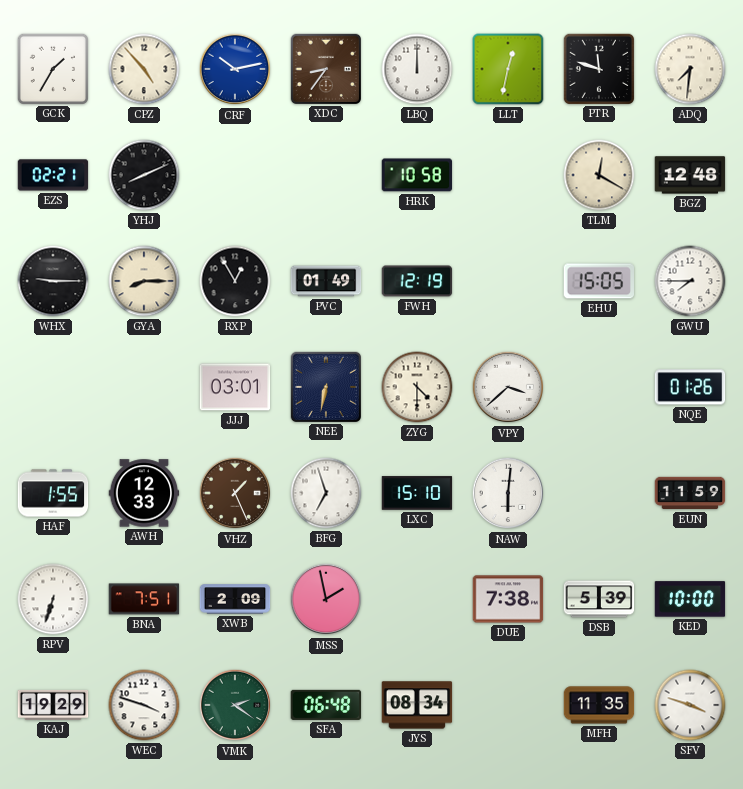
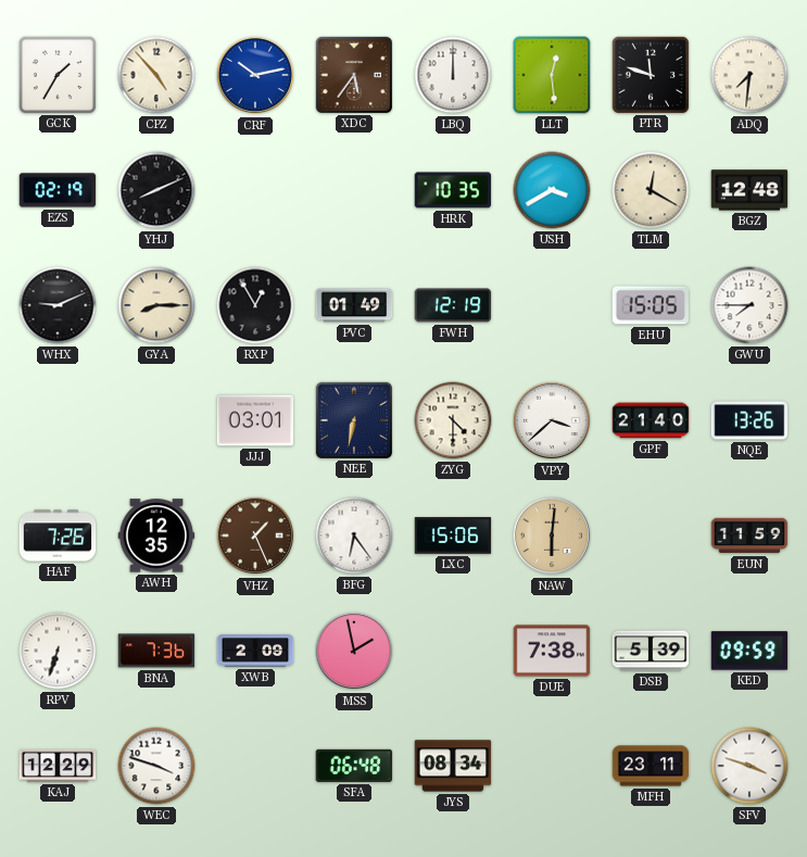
XDC: 8:36 -> 5:36 (353, 74)
LLT: 12:32 -> 12:29 (552, 75)
EZS: 02:21 -> 02:19 (58, 190)
HRK: 10:58 -> 10:35 (453, 190)
USH: none -> 3:40 (552, 190)
WHX: 9:15 -> 9:11 (58, 305)
GPF: none -> 21:40 (651, 420)
NQE: 01:26 -> 13:26 (749, 420)
HAF: 1:55 -> 7:26 (58, 535)
AWH: 12:33 -> 12:35 (156, 535)
BFG: 6:57 -> 6:24 (354, 535)
LXC: 15:10 -> 15:06 (453, 535)
NAW dial: white -> champagne (552, 535)
BNA: 7:51 -> 7:36 (156, 651)
KED: 10:00 -> 09:59 (749, 651)
KAJ: 19:29 -> 12:29 (58, 766)
VMK: 2:21 -> none (235, 705)
MFH: 11:35 -> 23:11 (651, 766)
